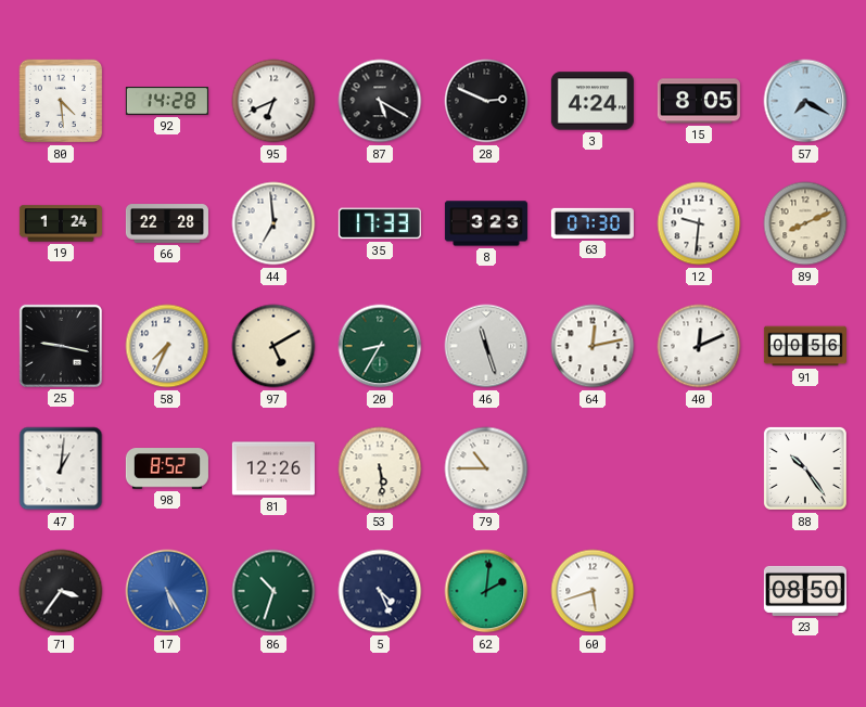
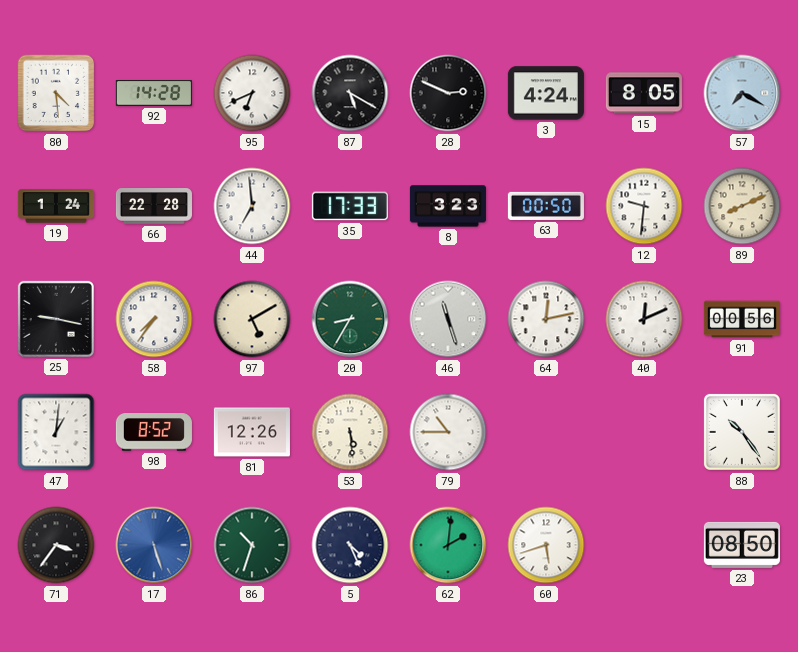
63: 07:30 -> 00:50 (546, 206)
58: 7:34 -> 7:36 (154, 319)
17: 5:25 -> 5:27 (154, 545)
